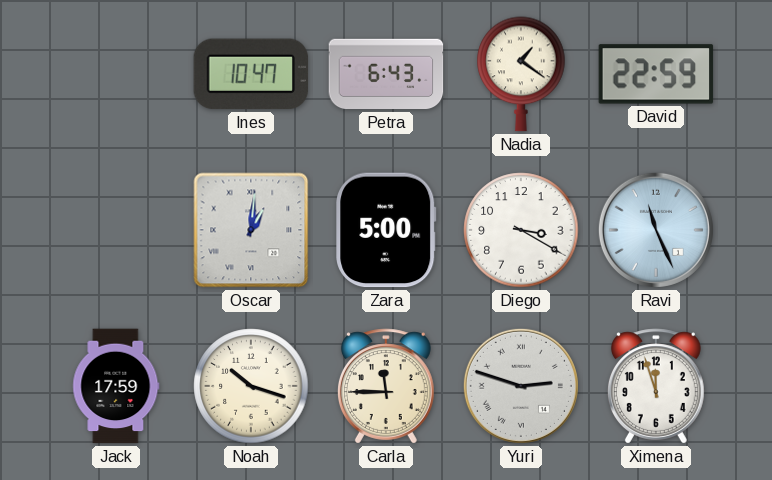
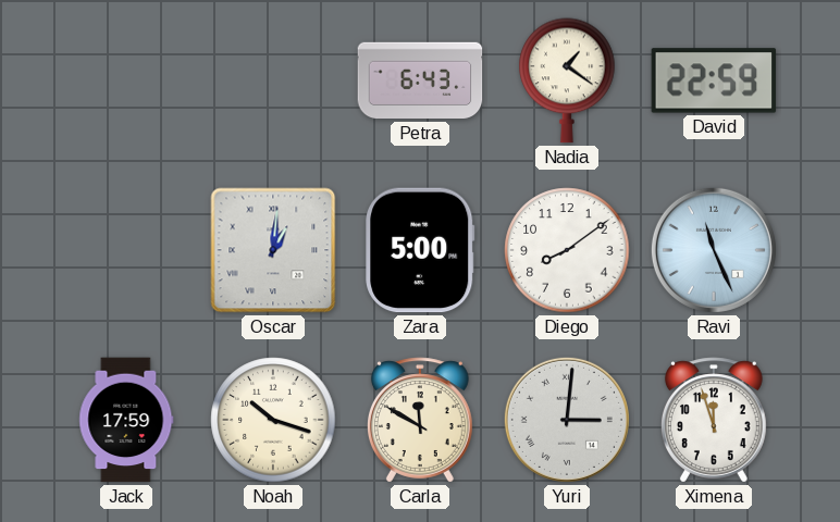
Ines: 10:47 -> none (251, 74)
Diego: 3:20 -> 8:09 (567, 250)
Carla: 11:45 -> 11:50 (420, 420)
Yuri: 2:48 -> 3:01 (567, 420)
